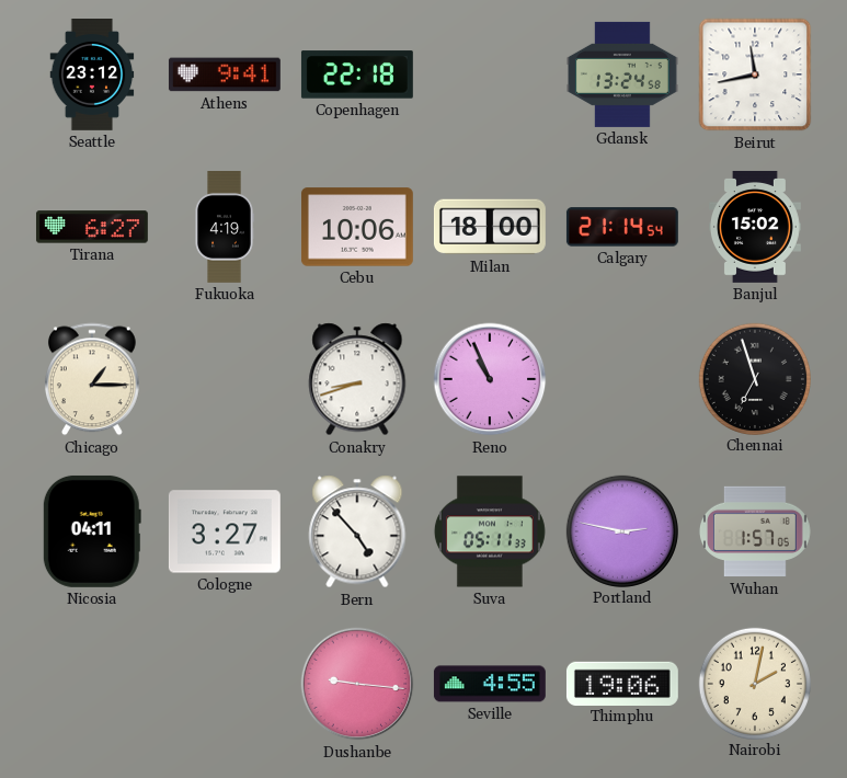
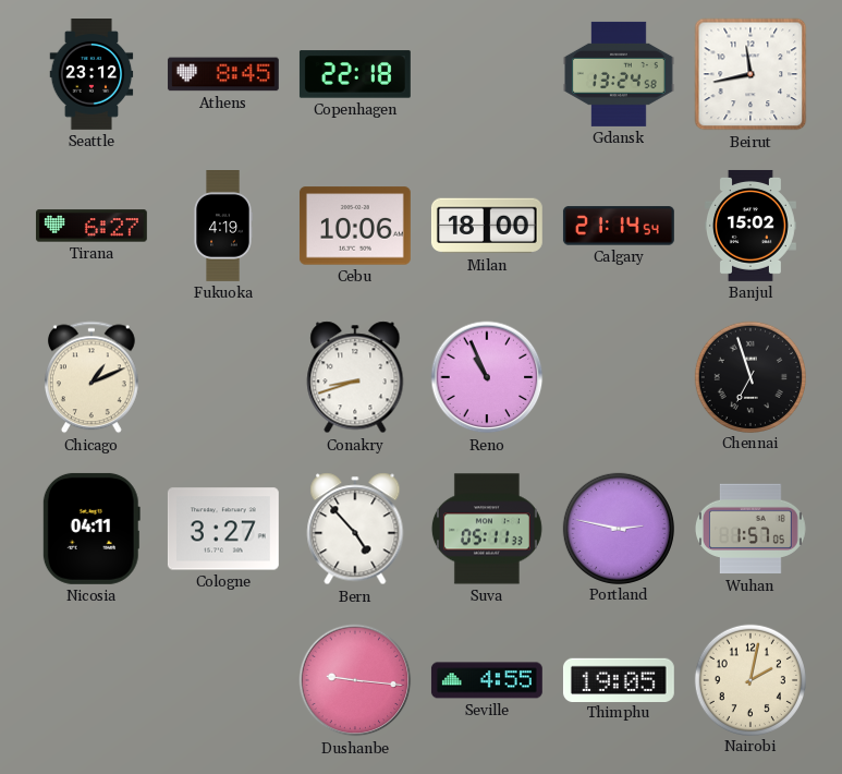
Athens: 9:41 -> 8:45 (223, 74)
Chicago: 1:15 -> 1:11 (91, 377)
Thimphu: 19:06 -> 19:05 (619, 679)
